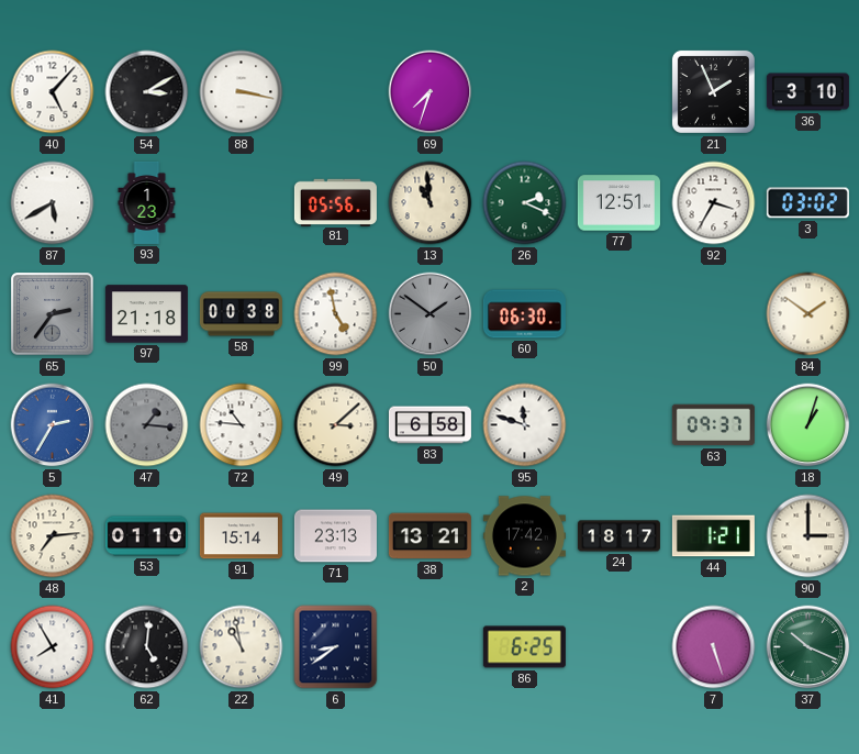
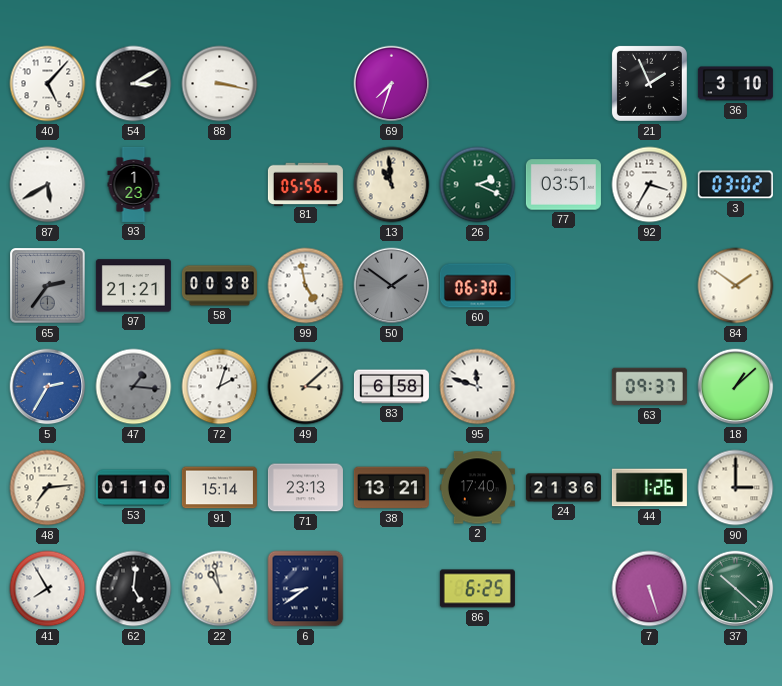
77: 12:51 -> 03:51 (563, 185)
97: 21:18 -> 21:21 (133, 286)
72: 10:46 -> 2:03 (220, 387)
18: 1:03 -> 1:08 (736, 387)
2: 17:42 -> 17:40 (477, 488)
24: 18:17 -> 21:36 (563, 488)
44: 1:21 -> 1:26 (649, 488)
37: 10:19 -> 10:22 (736, 589)
